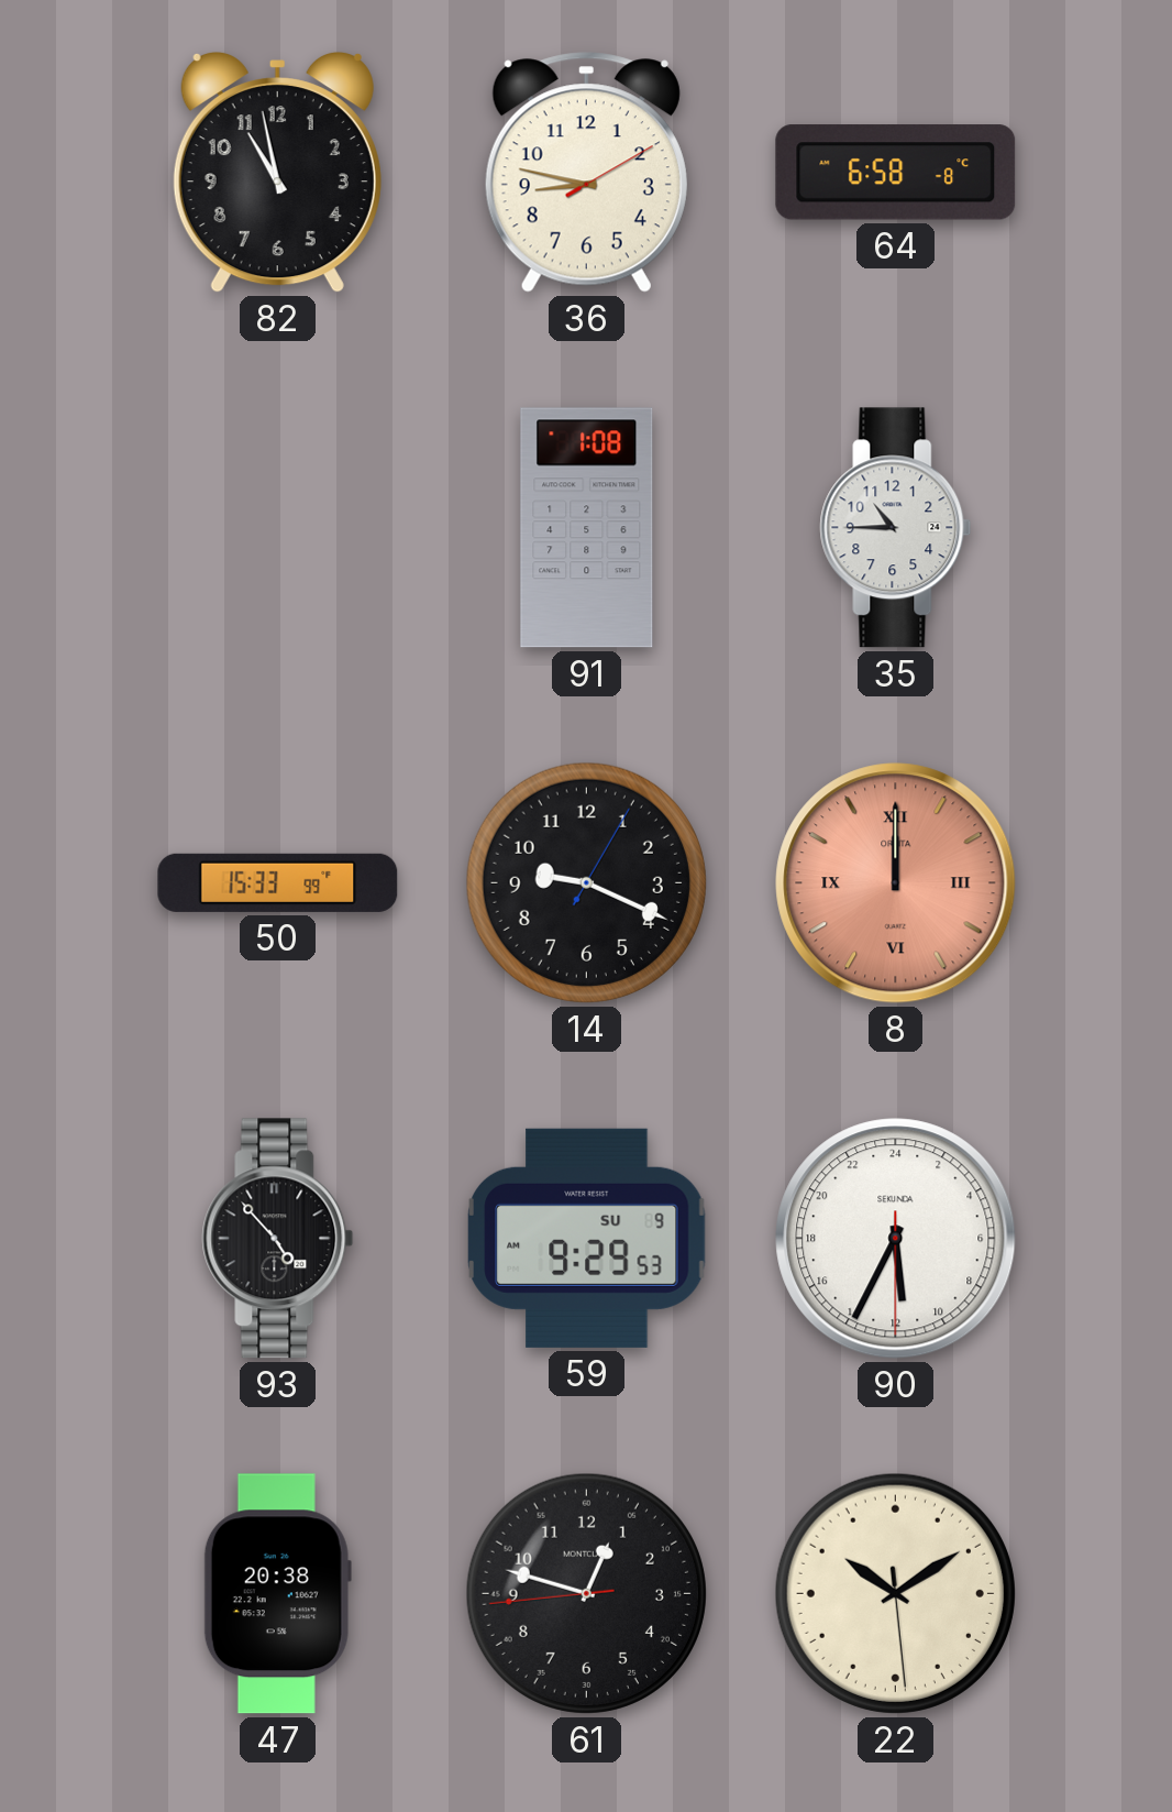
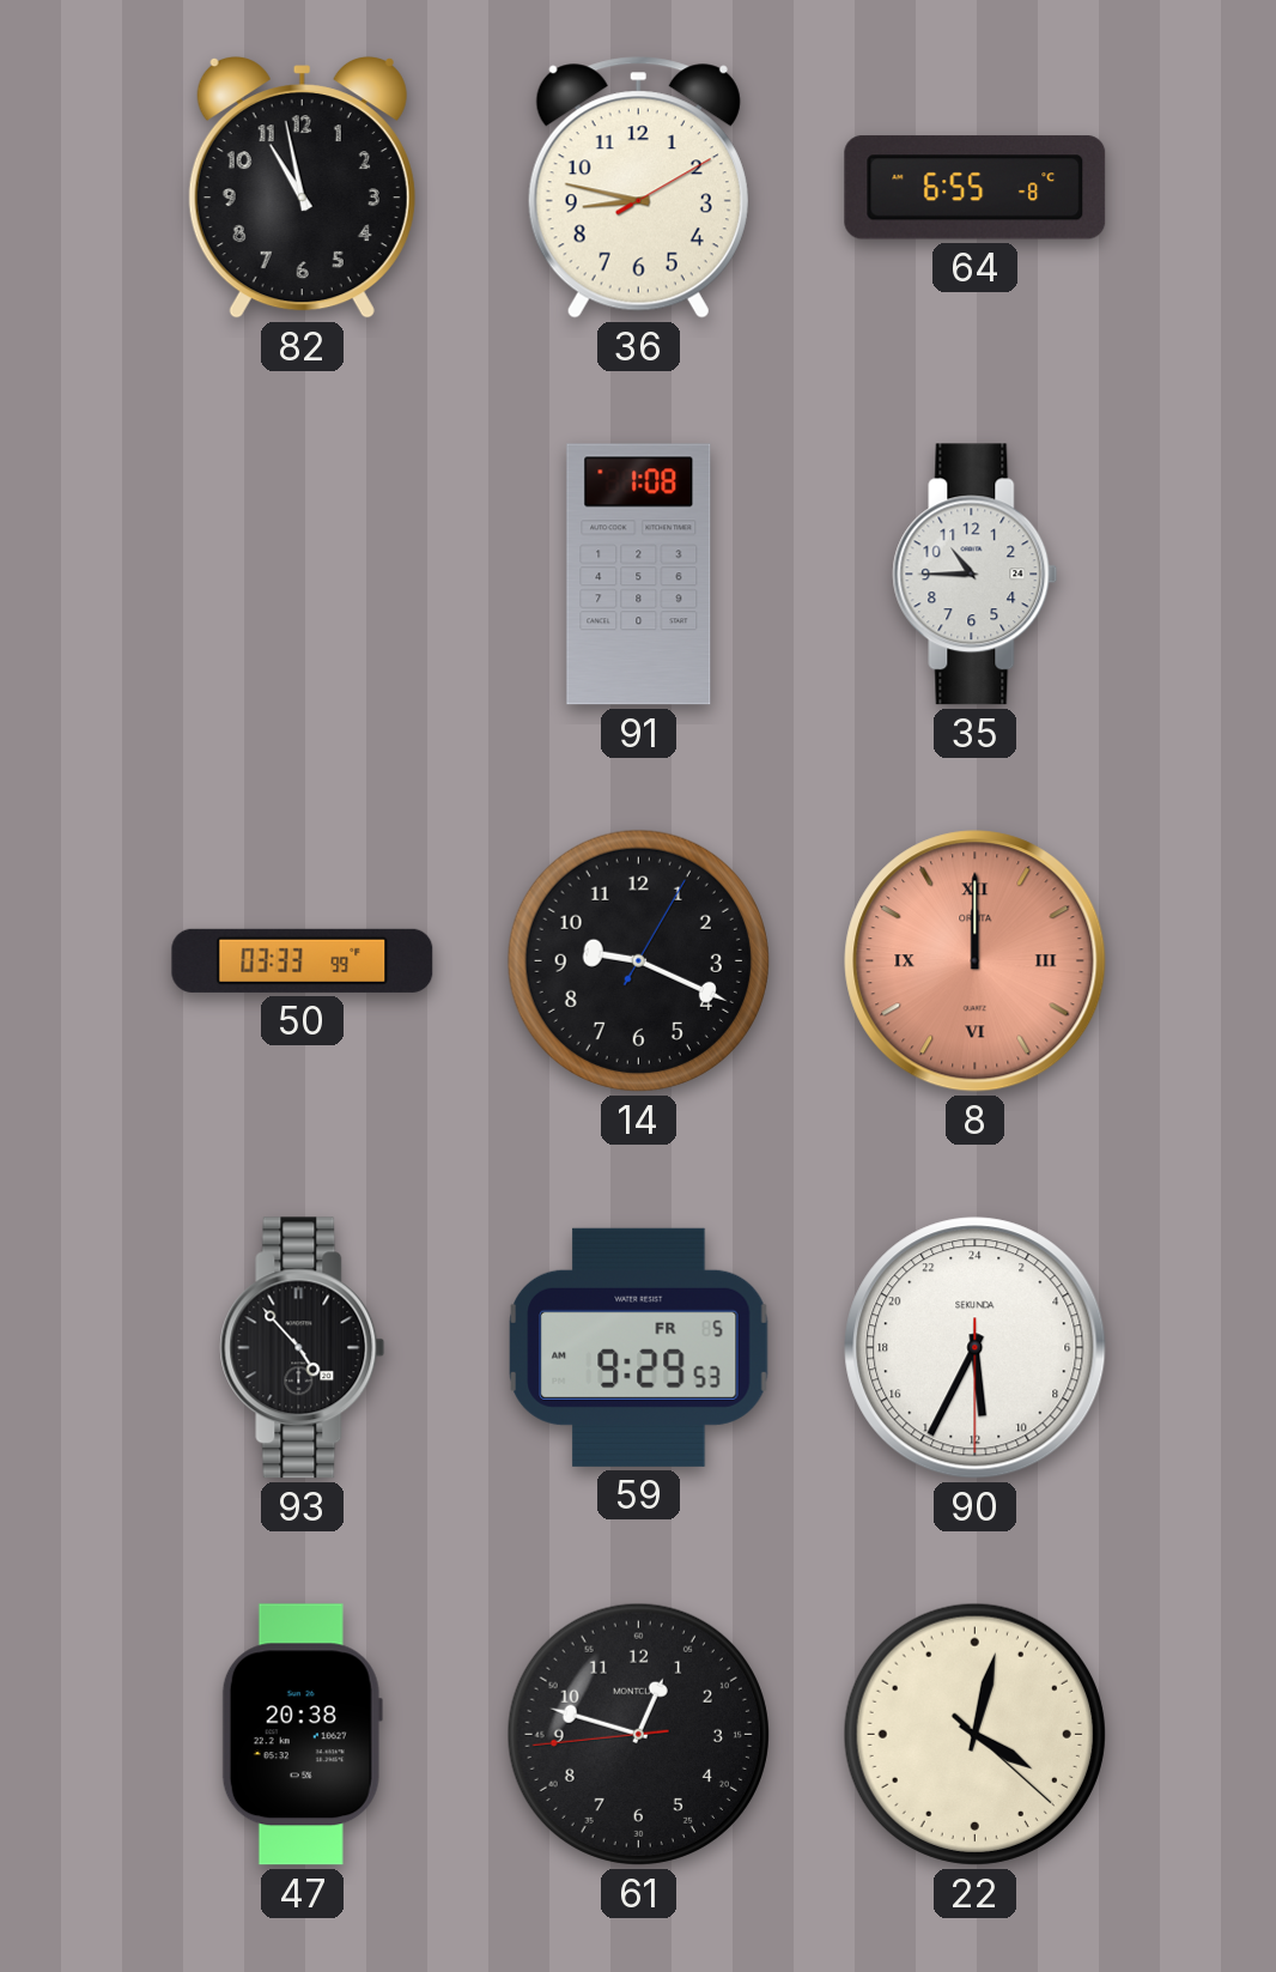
64: 6:58 -> 6:55 (976, 188)
50: 15:33 -> 03:33 (303, 960)
59 date: SU 9 -> FR 5 (639, 1347)
22: 10:09 -> 4:02 (974, 1734)
